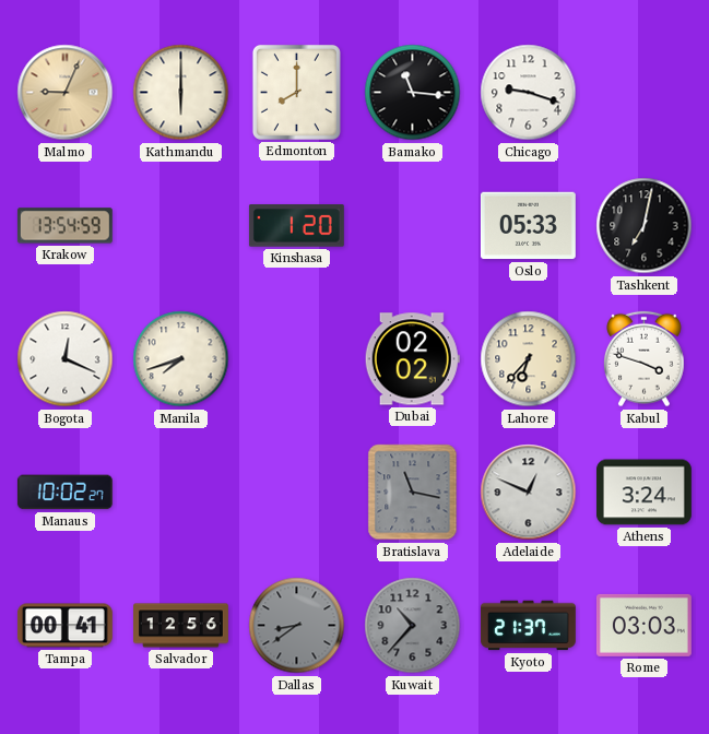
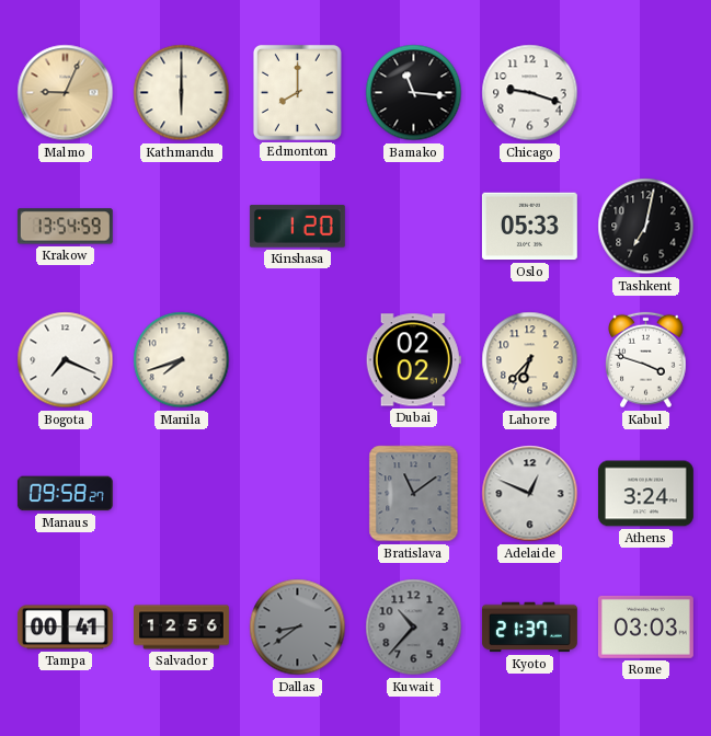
Bogota: 12:19 -> 7:19 (66, 360)
Manaus: 10:02 -> 09:58 (65, 494)
Bratislava: 11:17 -> 11:09 (414, 494)
